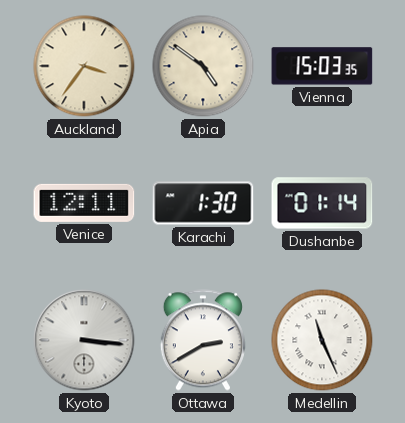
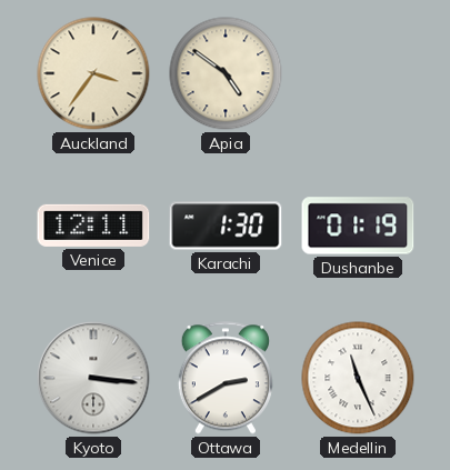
Vienna: 15:03 -> none (322, 66)
Dushanbe: 01:14 -> 01:19 (358, 226)
